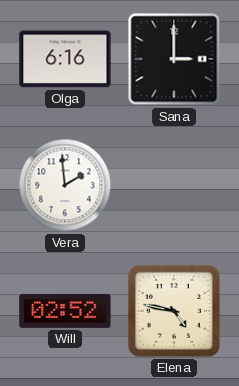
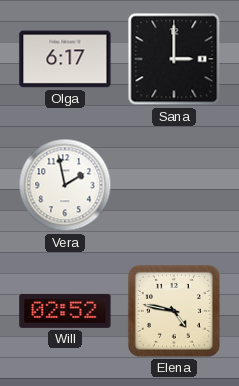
Olga: 6:16 -> 6:17 (65, 59)
Vera: 1:59 -> 1:58 (65, 185)
